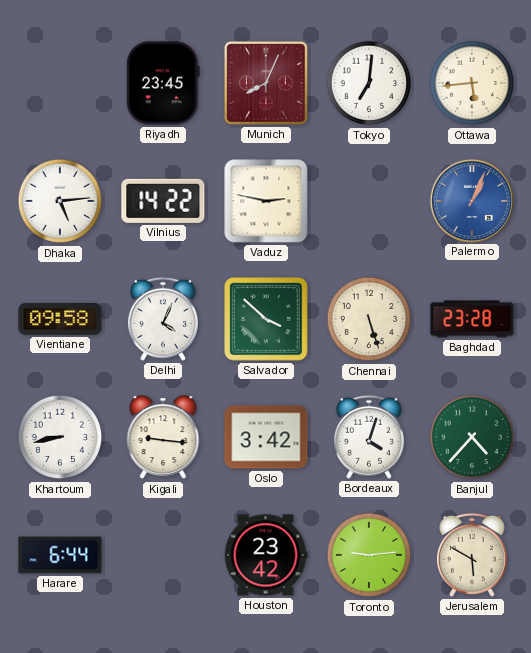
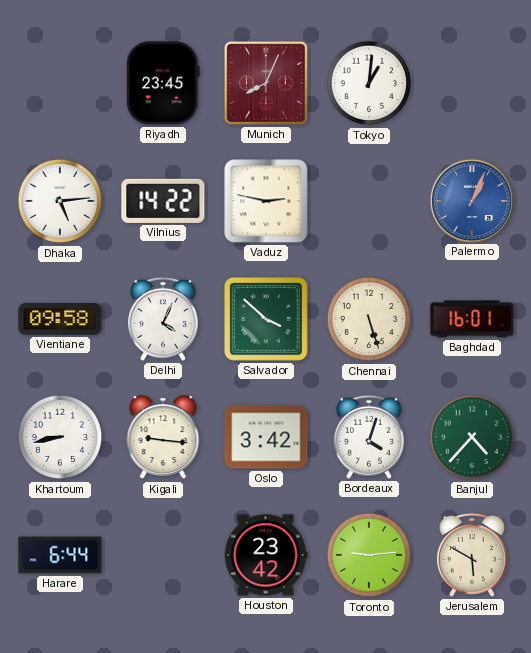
Tokyo: 7:01 -> 1:01 (369, 83)
Ottawa: 5:44 -> none (472, 83)
Baghdad: 23:28 -> 16:01 (472, 319)
